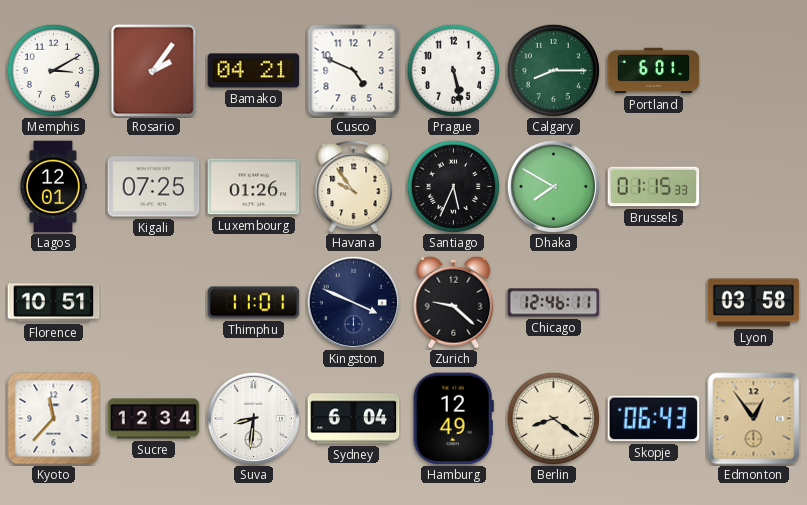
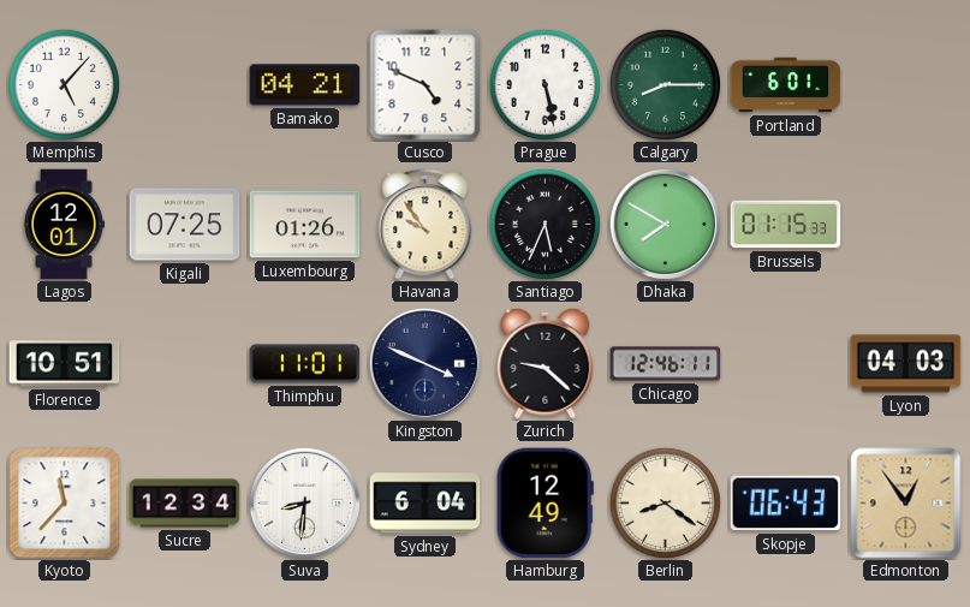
Memphis: 3:10 -> 5:07 (64, 84)
Rosario: 2:06 -> none (154, 71)
Lyon: 03:58 -> 04:03 (906, 364)
